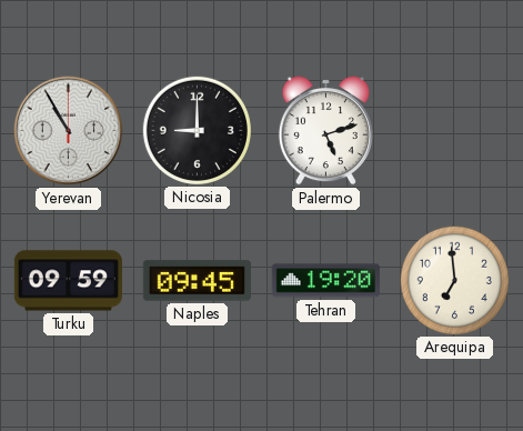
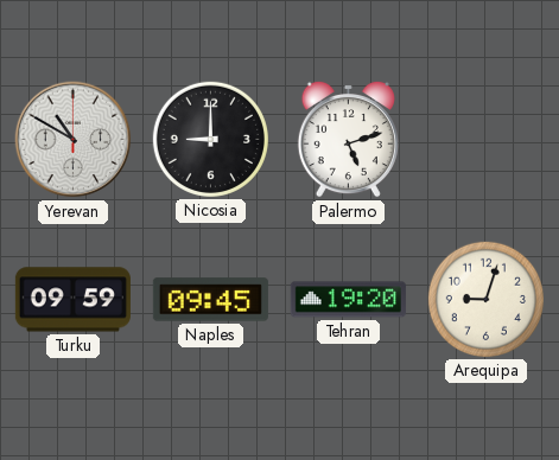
Yerevan: 10:55 -> 10:50 (74, 140)
Arequipa: 6:59 -> 9:03 (485, 299)
